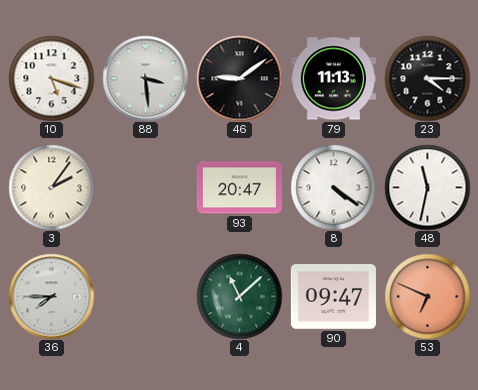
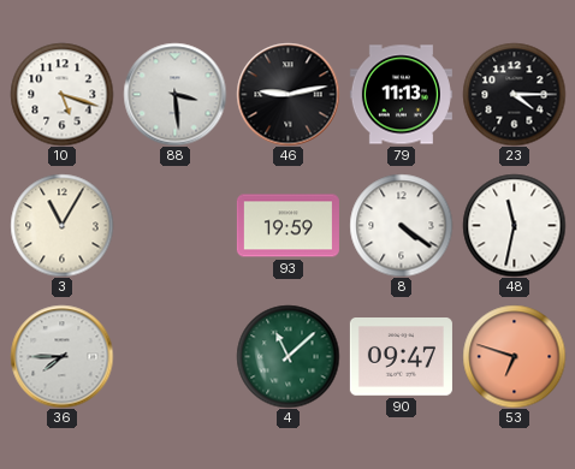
46: 9:09 -> 9:13 (287, 94)
3: 2:06 -> 11:05 (61, 225)
93: 20:47 -> 19:59 (287, 226)
53: 6:49 -> 6:48 (514, 356)
